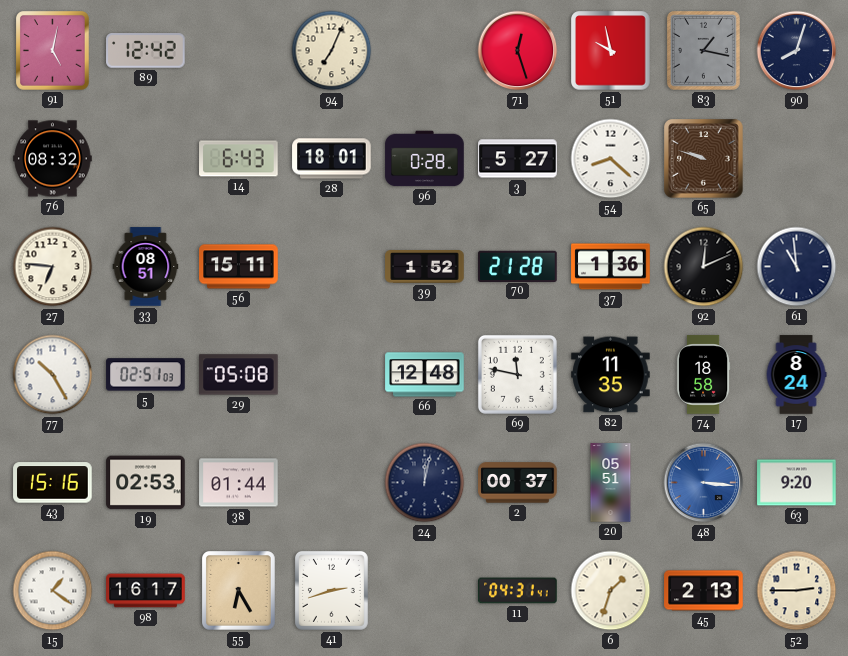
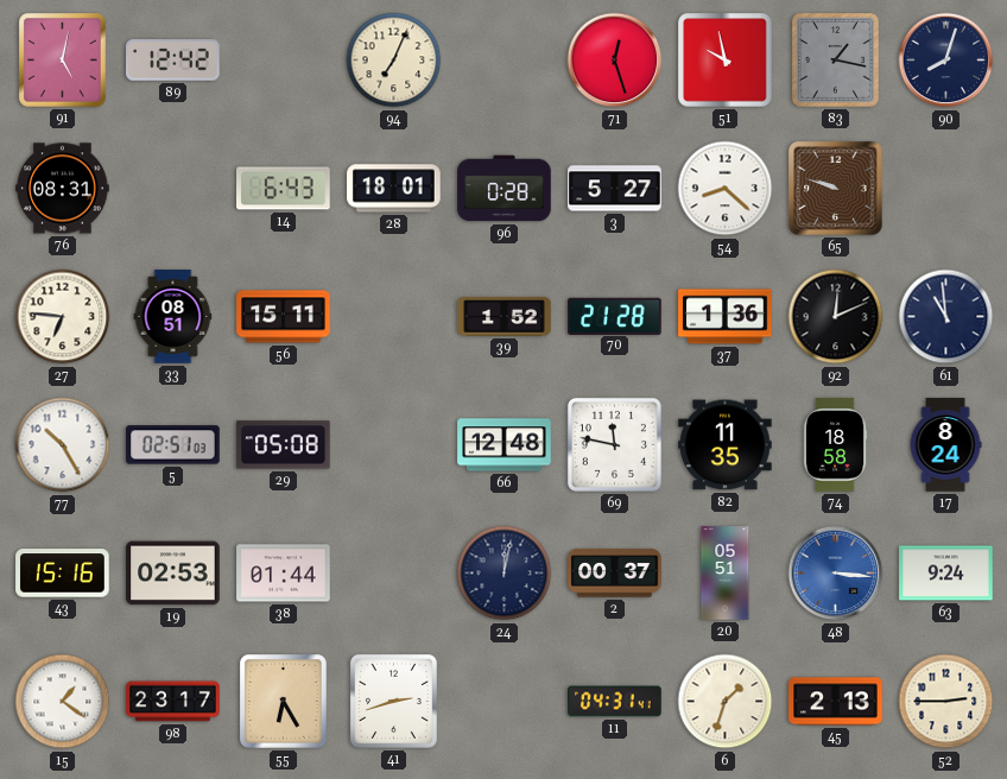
76: 08:32 -> 08:31 (63, 189)
63: 9:20 -> 9:24 (946, 574)
98: 16:17 -> 23:17 (173, 702)
